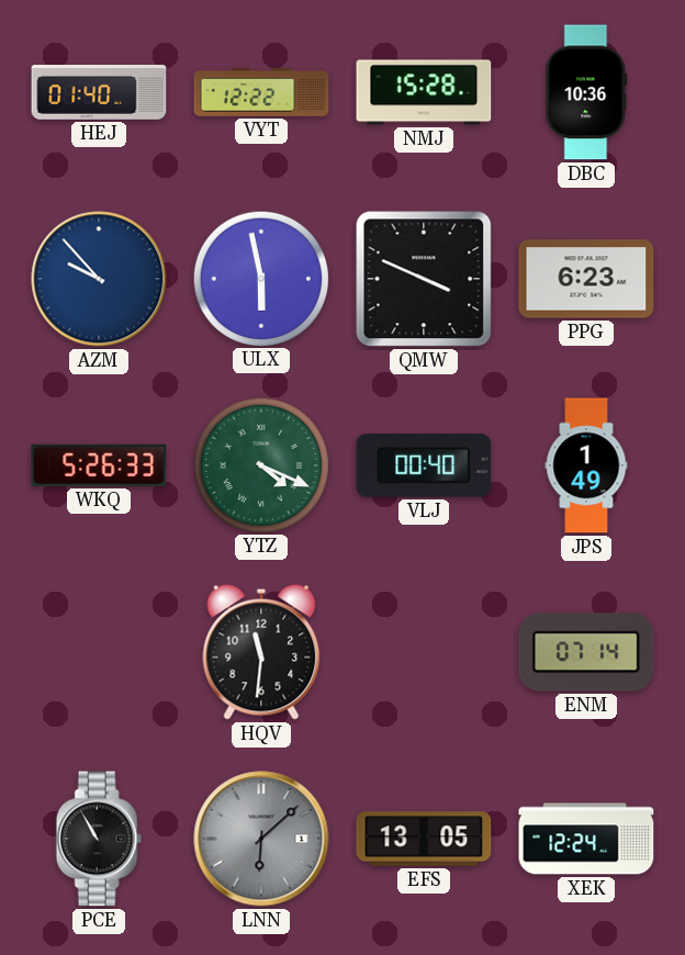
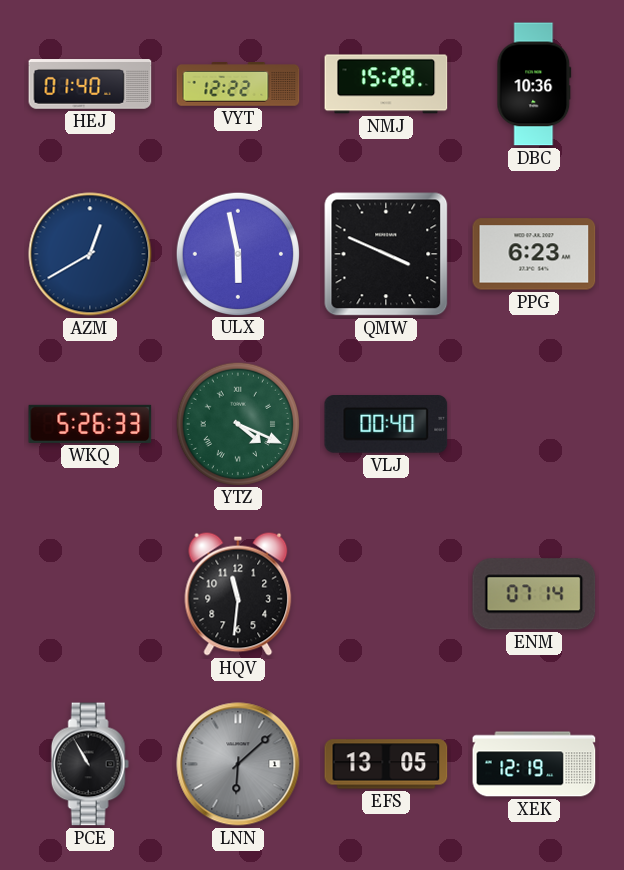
AZM: 9:53 -> 12:40 (90, 254)
JPS: 1:49 -> none (586, 465)
XEK: 12:24 -> 12:19 (534, 764)
